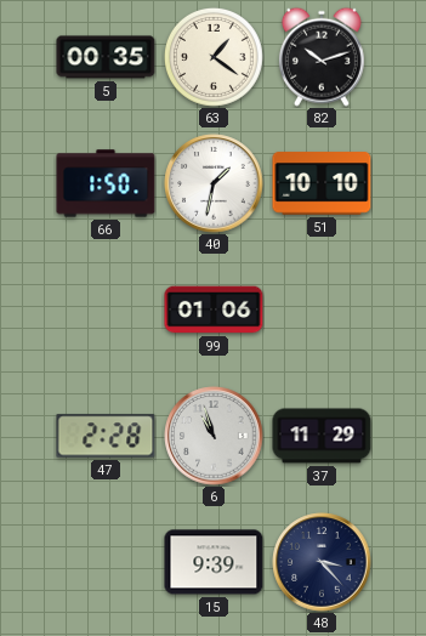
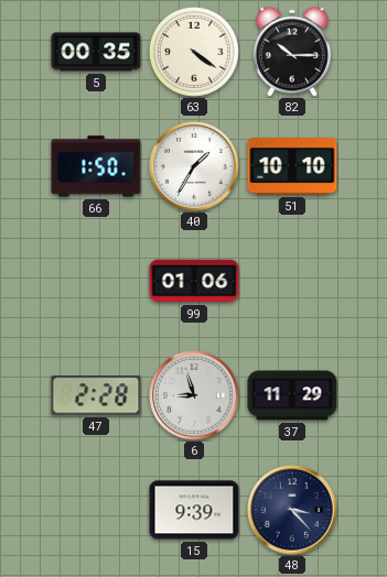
63: 1:21 -> 4:21 (195, 53)
82: 10:12 -> 10:15 (292, 52)
40: 1:32 -> 1:35 (194, 166)
6: 10:57 -> 8:57 (194, 395)
